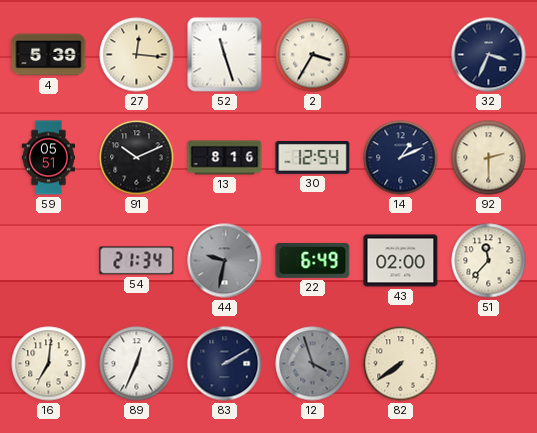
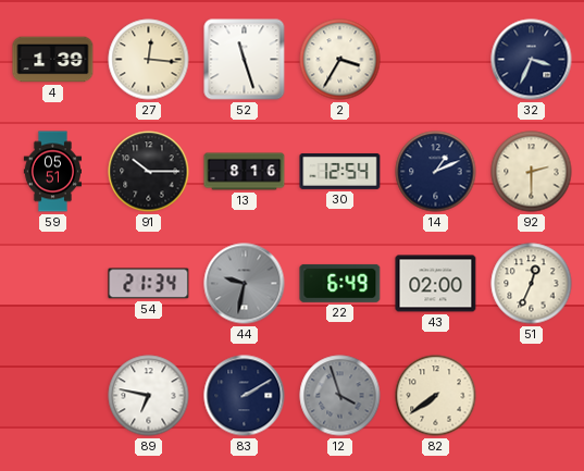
4: 5:39 -> 1:39 (53, 60)
91: 10:11 -> 10:15 (149, 172)
51: 11:37 -> 12:34 (532, 284)
16: 7:01 -> none (49, 364)
89: 12:34 -> 6:47 (149, 396)
